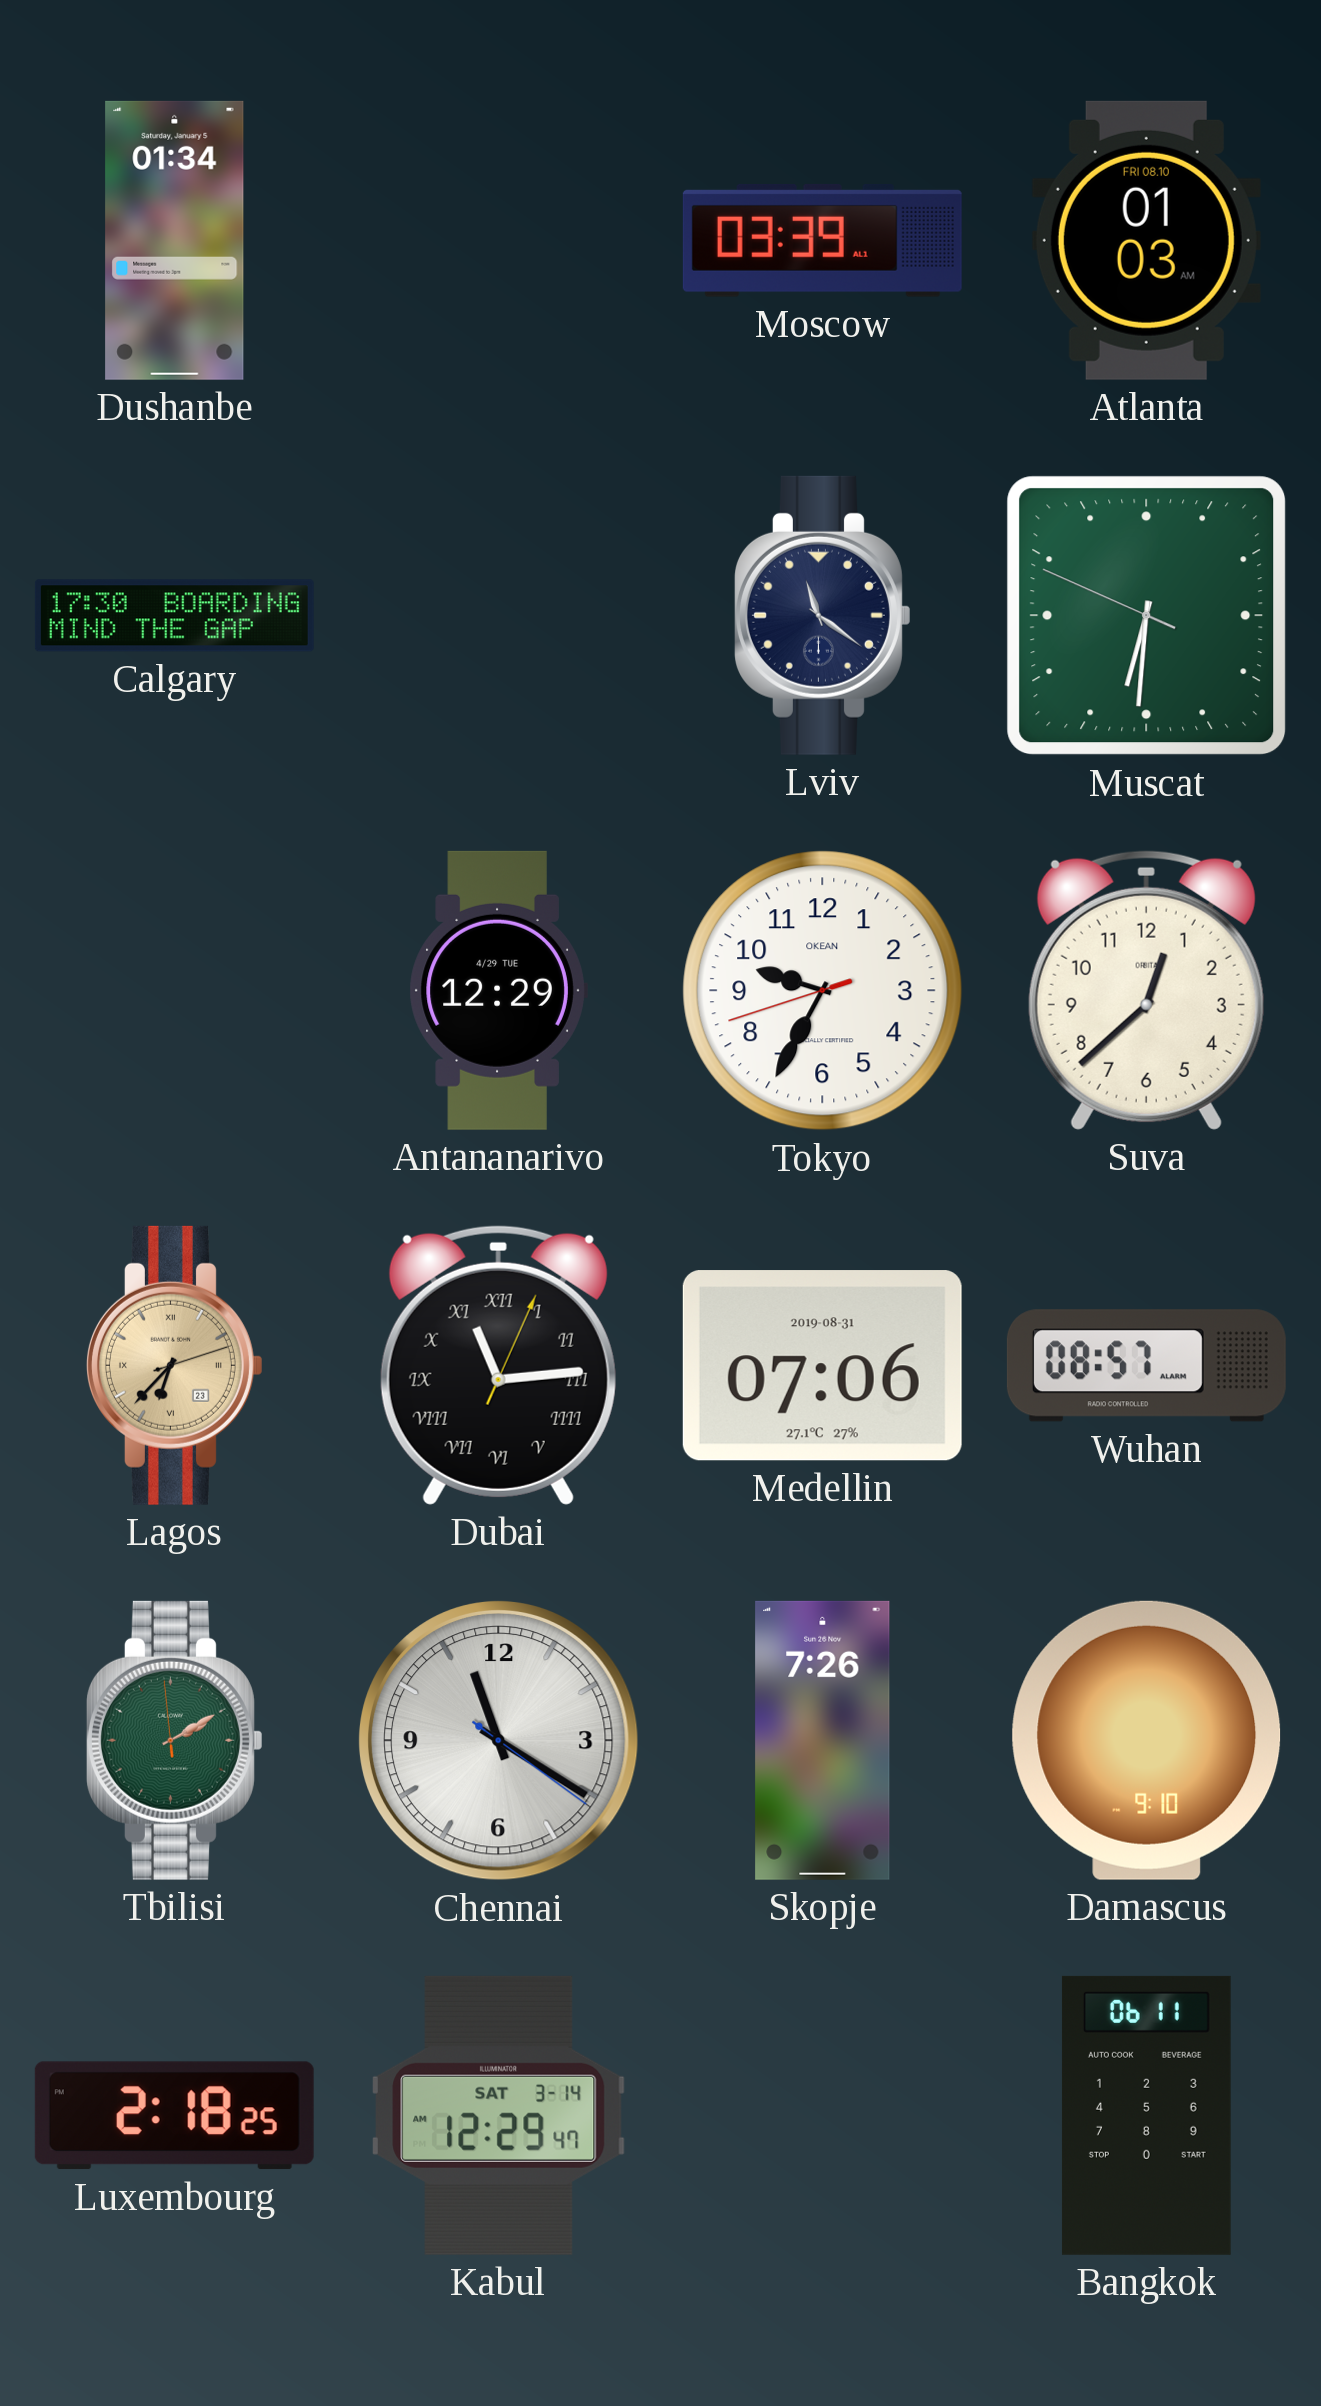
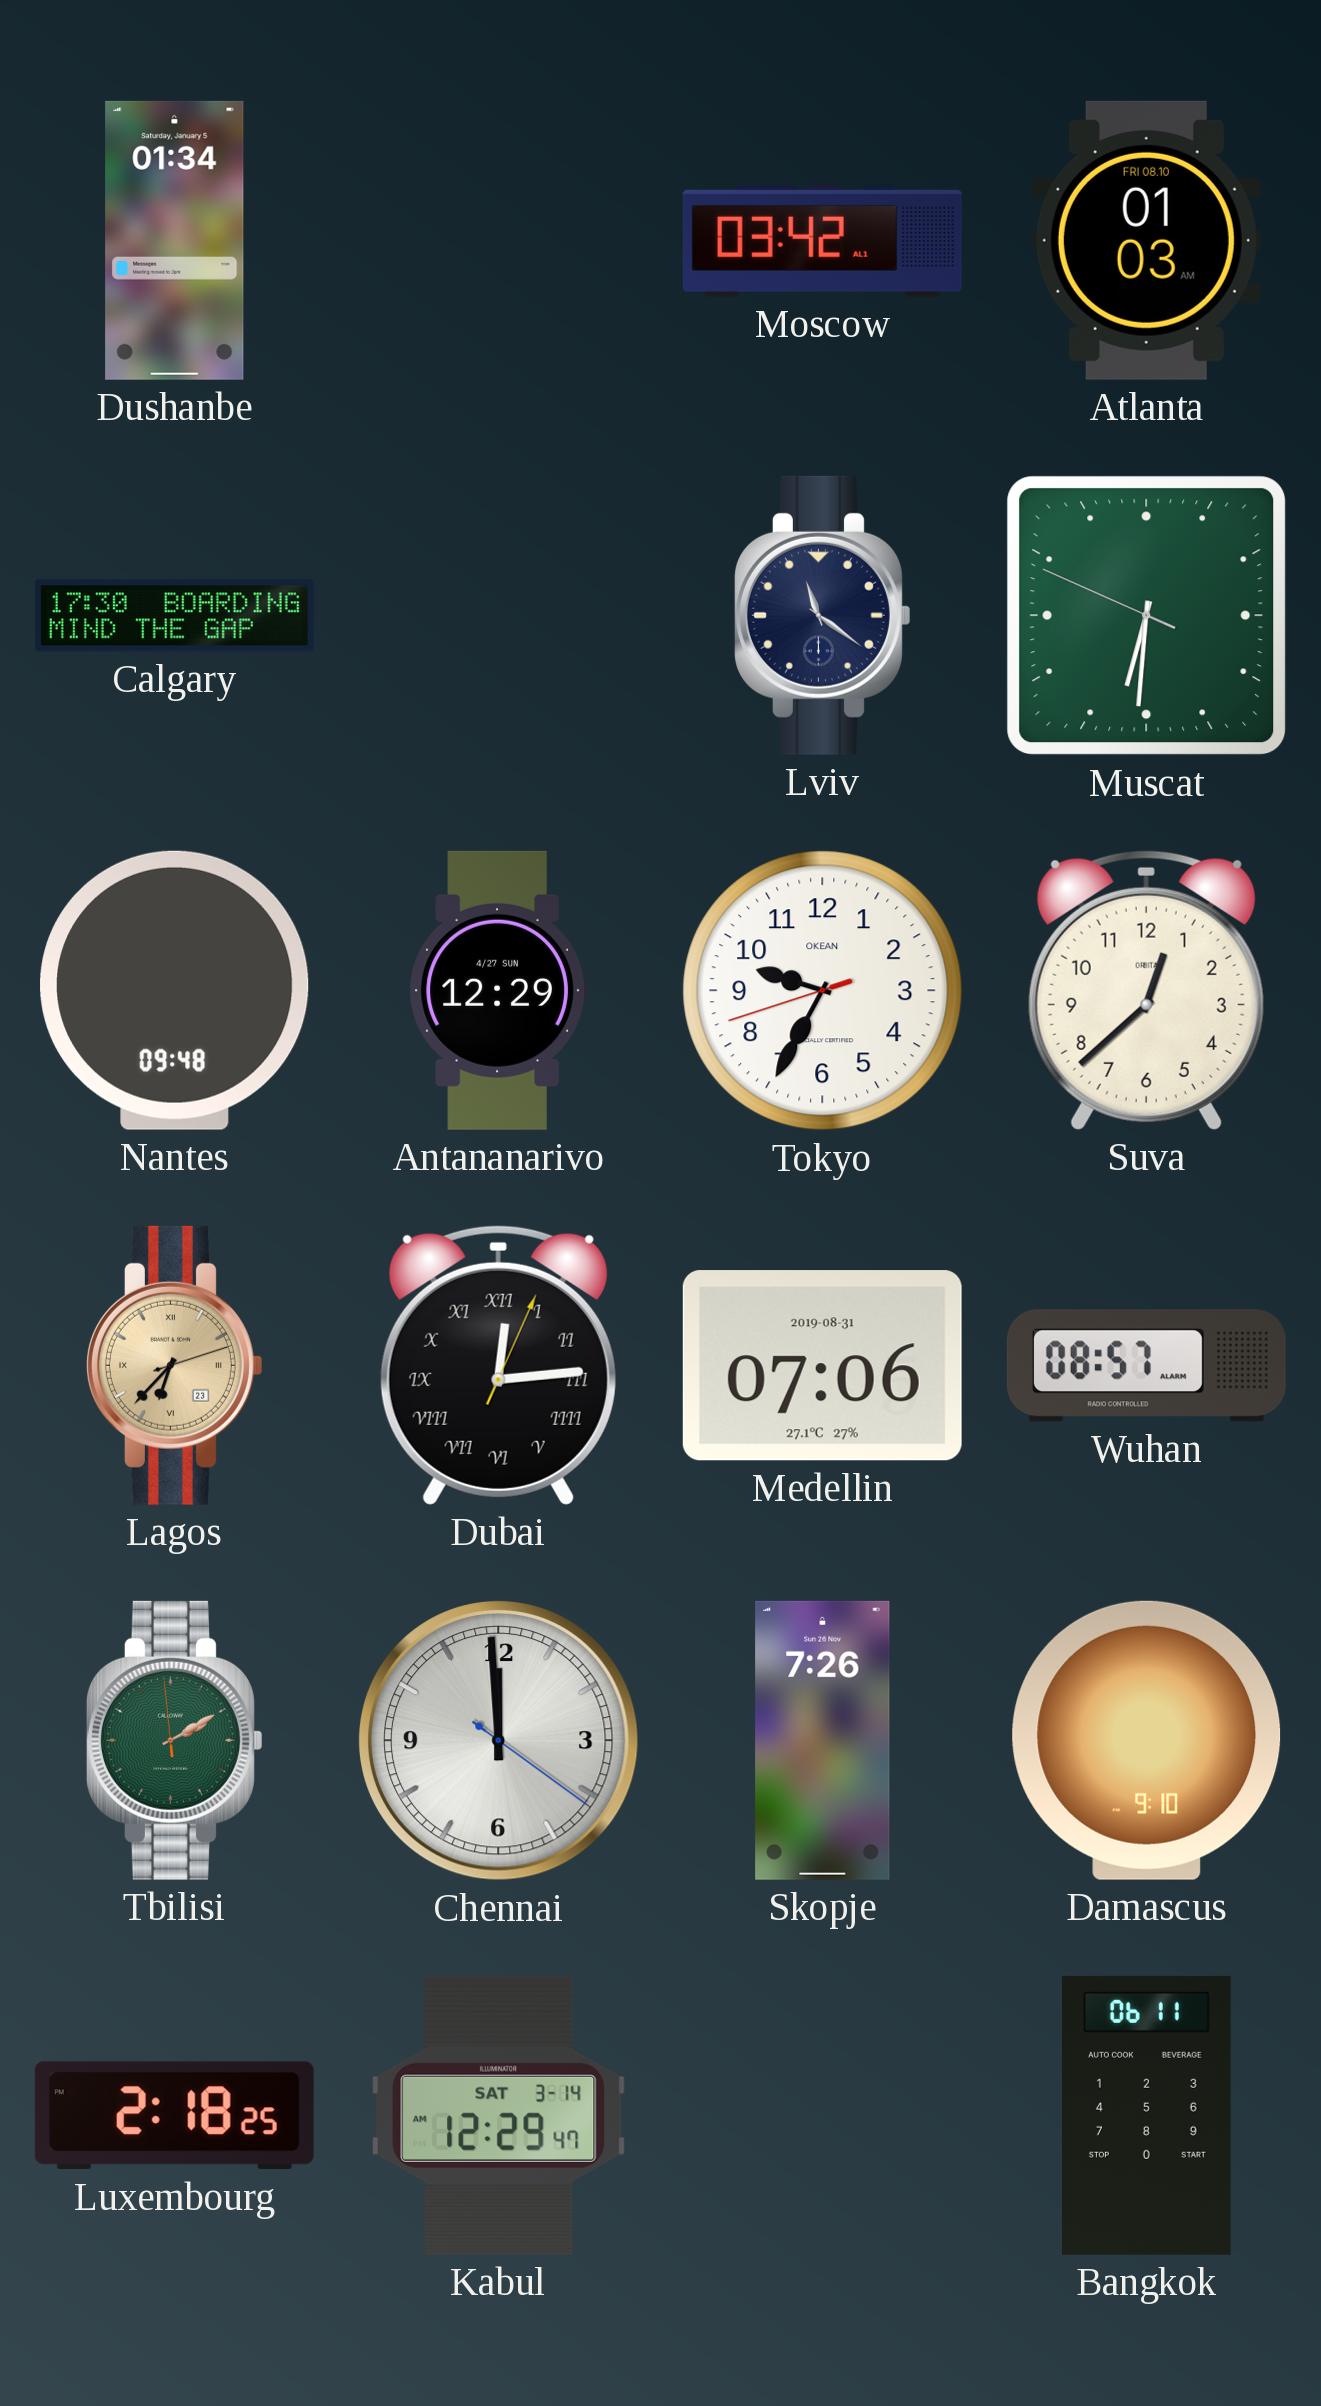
Moscow: 03:39 -> 03:42 (822, 240)
Nantes: none -> 09:48 (175, 990)
Antananarivo date: 4/29 TUE -> 4/27 SUN (498, 990)
Dubai: 11:14 -> 12:14 (498, 1365)
Chennai: 11:20 -> 11:59 (498, 1740)
